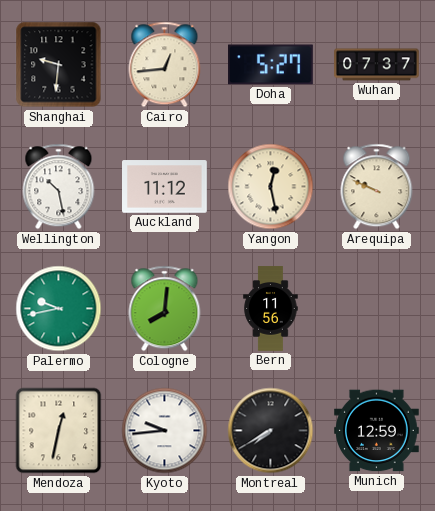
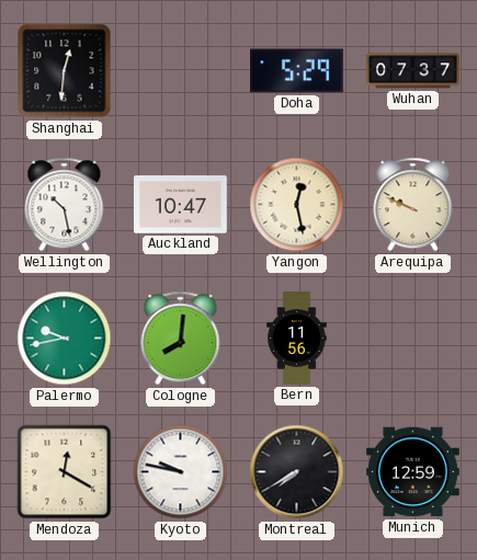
Shanghai: 9:31 -> 12:31 (65, 71)
Cairo: 12:44 -> none (165, 65)
Doha: 5:27 -> 5:29 (297, 71)
Auckland: 11:12 -> 10:47 (181, 205)
Mendoza: 12:32 -> 12:20 (65, 472)
Kyoto: 9:44 -> 9:47 (181, 472)
